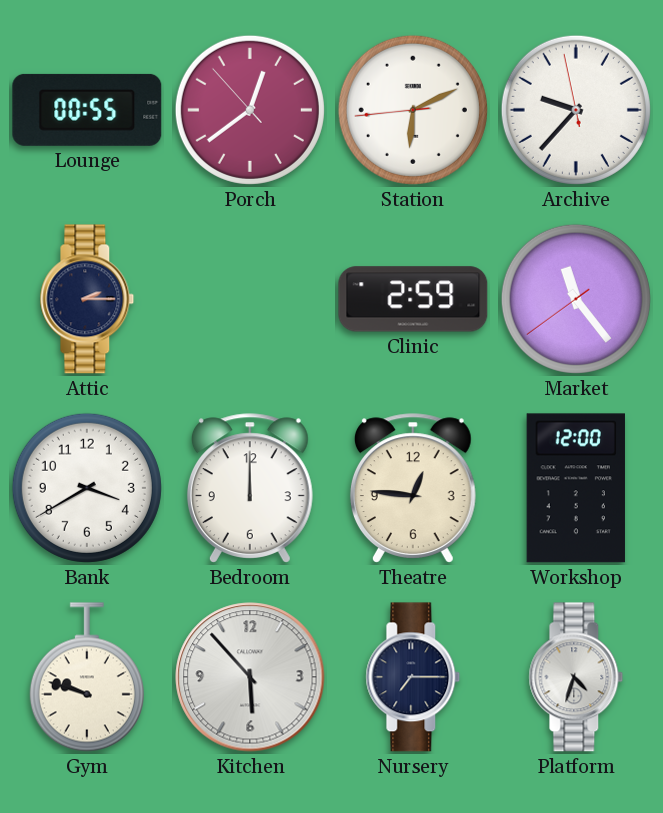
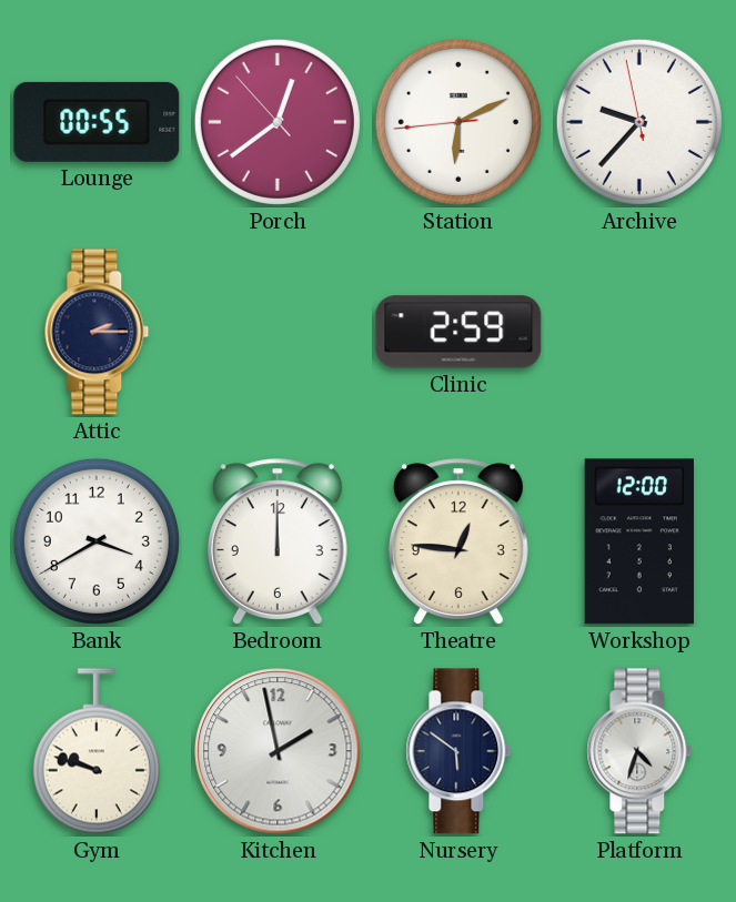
Market: 11:23 -> none (576, 299)
Kitchen: 5:53 -> 1:58 (278, 751)
Nursery: 7:15 -> 5:51 (458, 751)
